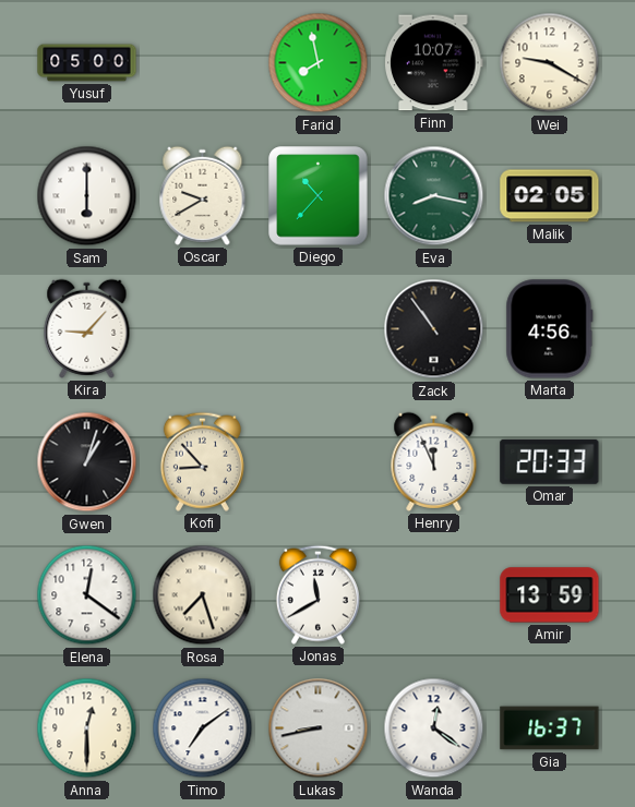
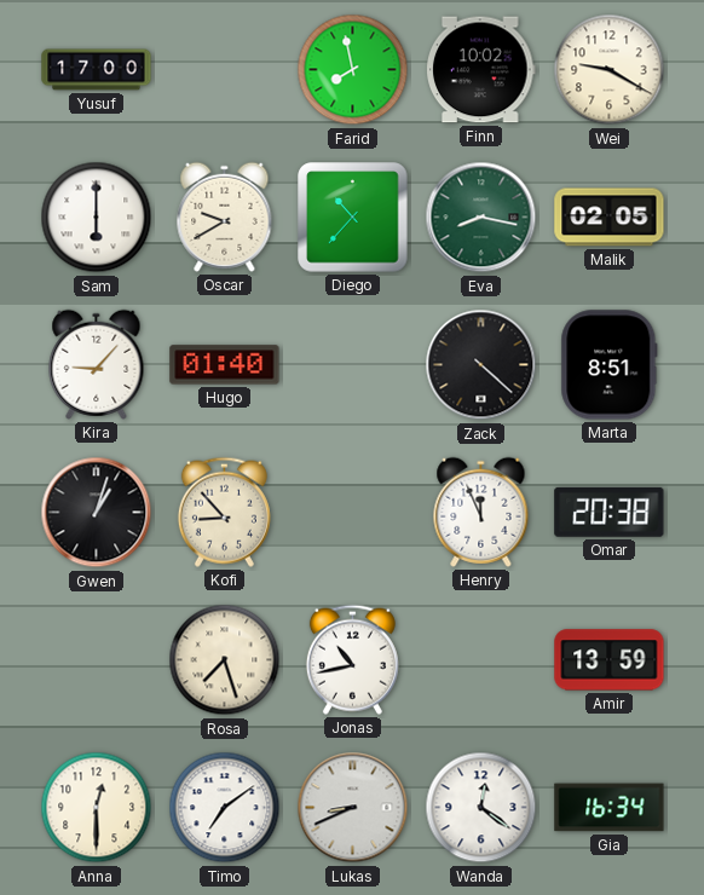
Yusuf: 05:00 -> 17:00 (97, 70)
Finn: 10:07 -> 10:02 (481, 70)
Hugo: none -> 01:40 (225, 365)
Zack: 10:54 -> 4:22 (481, 365)
Marta: 4:56 -> 8:51 (610, 365)
Omar: 20:33 -> 20:38 (610, 512)
Elena: 12:21 -> none (87, 595)
Jonas: 11:40 -> 10:43 (352, 659)
Lukas: 8:43 -> 8:41 (353, 808)
Gia: 16:37 -> 16:34 (610, 808)
